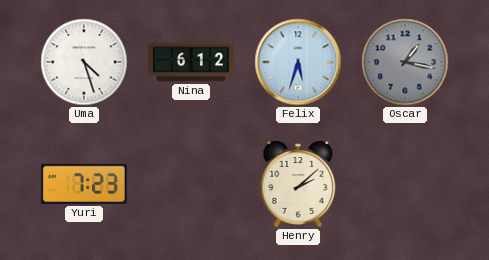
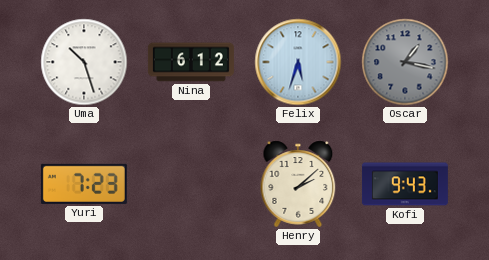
Uma: 4:27 -> 10:27 (84, 62)
Kofi: none -> 9:43 (405, 184)
